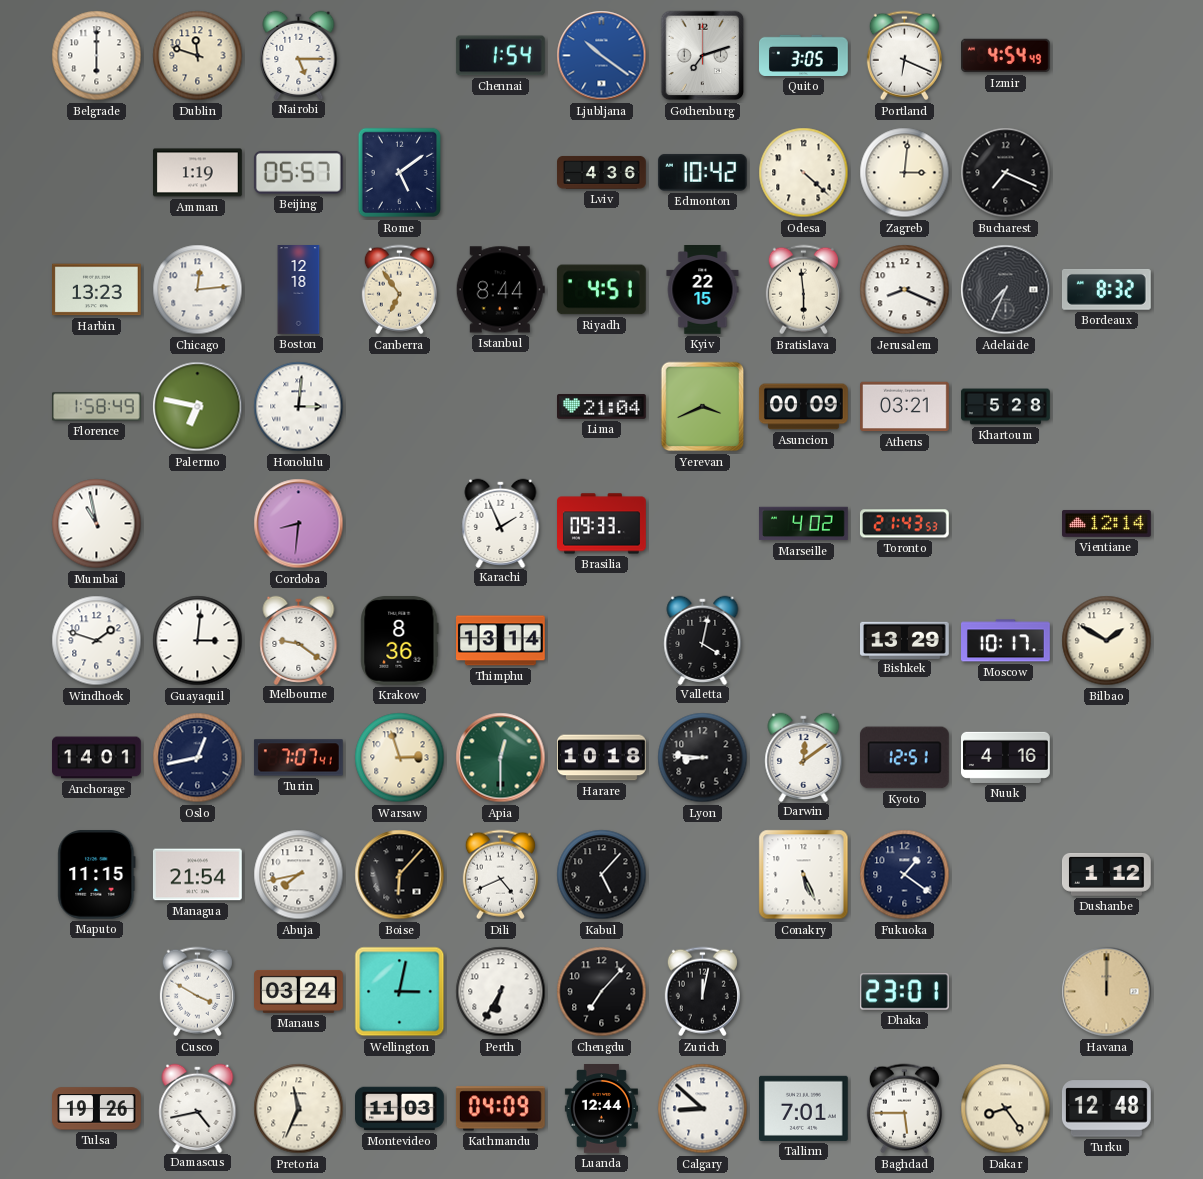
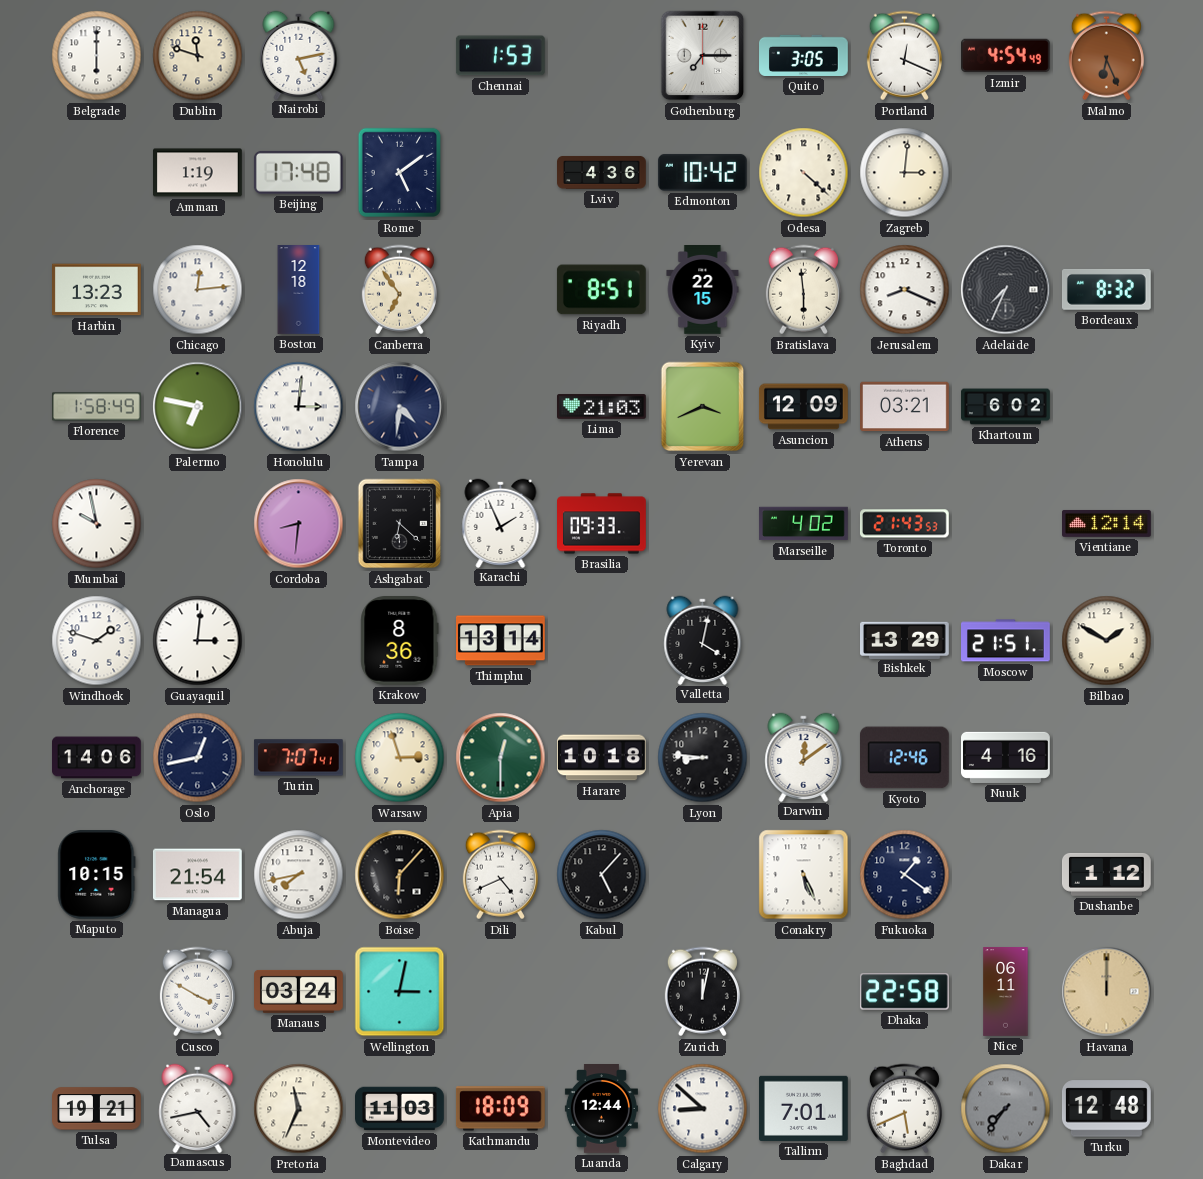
Nairobi: 5:15 -> 5:13 (299, 55)
Chennai: 1:54 -> 1:53 (500, 56)
Ljubljana: 10:21 -> none (602, 56)
Gothenburg: 7:12 -> 7:15 (703, 56)
Portland: 6:19 -> 12:19 (904, 56)
Malmo: none -> 6:26 (1106, 56)
Beijing: 05:57 -> 17:48 (298, 172)
Bucharest: 7:19 -> none (1006, 173)
Istanbul: 8:44 -> none (500, 290)
Riyadh: 4:51 -> 8:51 (601, 290)
Tampa: none -> 4:31 (400, 407)
Lima: 21:04 -> 21:03 (602, 407)
Asuncion: 00:09 -> 12:09 (803, 407)
Khartoum: 5:28 -> 6:02 (1006, 407)
Mumbai: 10:58 -> 9:58 (97, 524)
Ashgabat: none -> 6:22 (400, 524)
Melbourne: 9:21 -> none (299, 640)
Moscow: 10:17 -> 21:51 (1006, 641)
Anchorage: 14:01 -> 14:06 (97, 758)
Kyoto: 12:51 -> 12:46 (904, 758)
Maputo: 11:15 -> 10:15 (97, 875)
Perth: 6:35 -> none (501, 992)
Chengdu: 7:07 -> none (602, 992)
Dhaka: 23:01 -> 22:58 (904, 992)
Nice: none -> 06:11 (1006, 992)
Tulsa: 19:26 -> 19:21 (97, 1109)
Kathmandu: 04:09 -> 18:09 (500, 1109)
Baghdad: 5:45 -> 5:41 (904, 1109)
Dakar: 8:24 -> 7:36 (1006, 1109)
Dakar dial: cream -> grey (1006, 1109)
